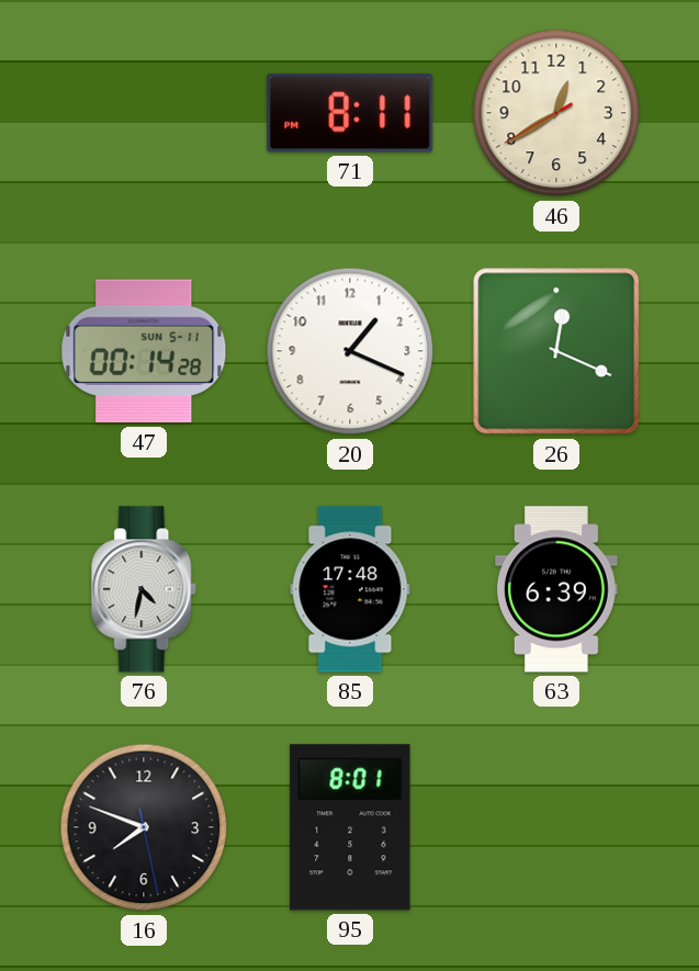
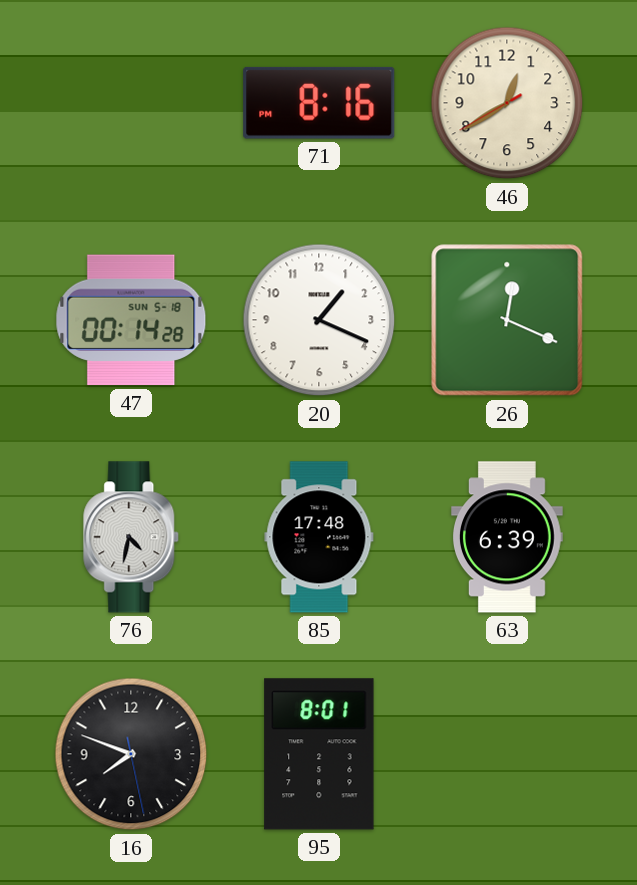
71: 8:11 -> 8:16 (319, 103)
47 date: SUN 5-11 -> SUN 5-18 (131, 320)
